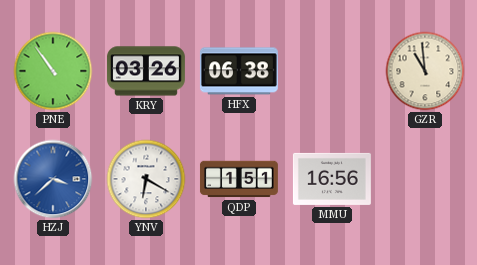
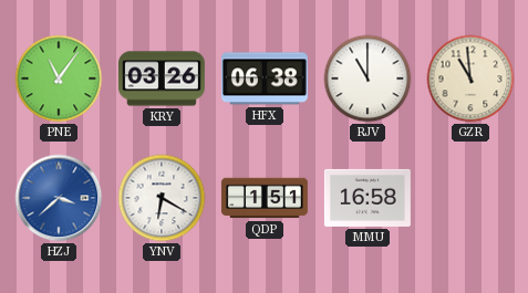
PNE: 10:54 -> 11:06 (59, 79)
RJV: none -> 11:00 (367, 79)
MMU: 16:56 -> 16:58 (367, 198)
